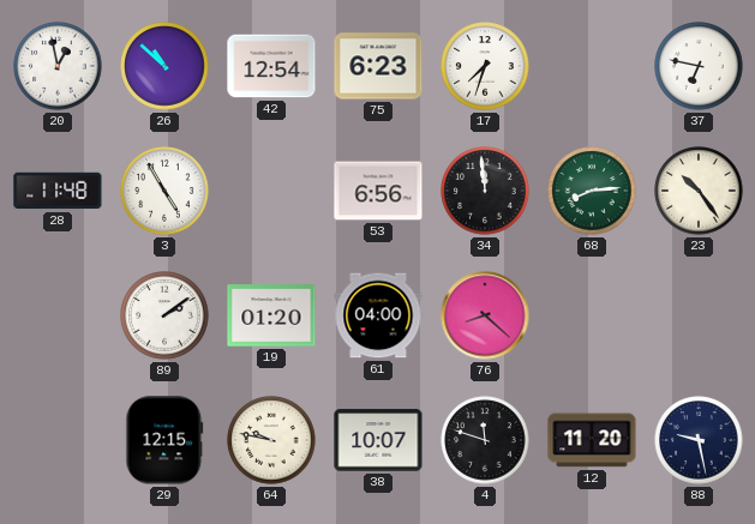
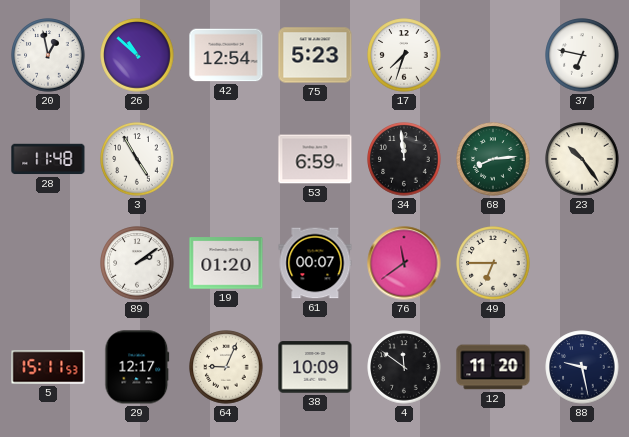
75: 6:23 -> 5:23 (315, 55)
53: 6:56 -> 6:59 (315, 159)
61: 04:00 -> 00:07 (315, 263)
76: 8:22 -> 11:39 (404, 263)
49: none -> 6:45 (493, 263)
5: none -> 15:11 (48, 367)
29: 12:15 -> 12:17 (137, 367)
64: 9:47 -> 9:04 (226, 367)
38: 10:07 -> 10:09 (315, 367)
4: 11:48 -> 11:51 (404, 367)
